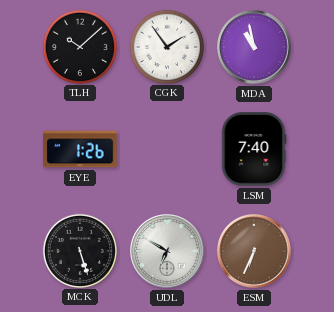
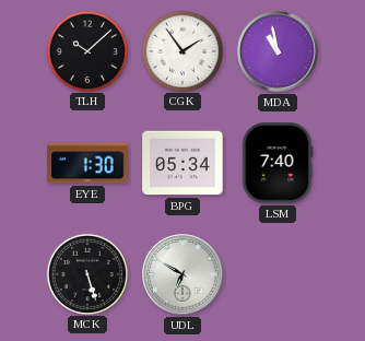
EYE: 1:26 -> 1:30 (87, 163)
BPG: none -> 05:34 (182, 163)
ESM: 6:34 -> none (255, 252)
